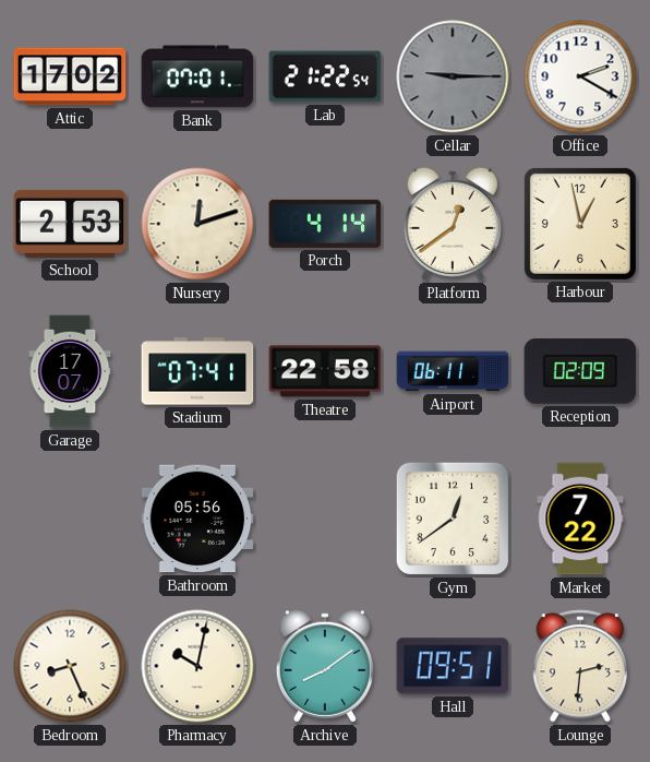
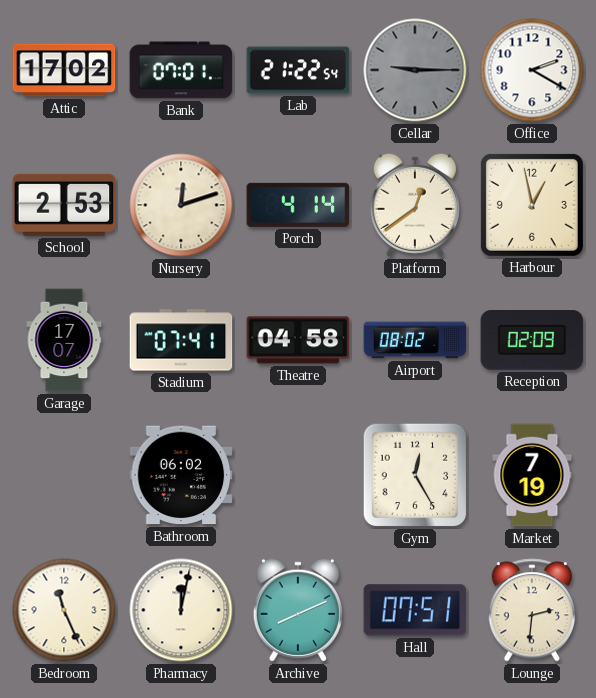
Theatre: 22:58 -> 04:58 (298, 340)
Airport: 06:11 -> 08:02 (415, 340)
Bathroom: 05:56 -> 06:02 (181, 475)
Gym: 12:39 -> 12:25 (415, 475)
Market: 7:22 -> 7:19 (532, 475)
Bedroom: 8:26 -> 11:26 (64, 610)
Pharmacy: 10:02 -> 12:02 (181, 610)
Archive: 8:09 -> 8:11 (298, 610)
Hall: 09:51 -> 07:51 (415, 610)
